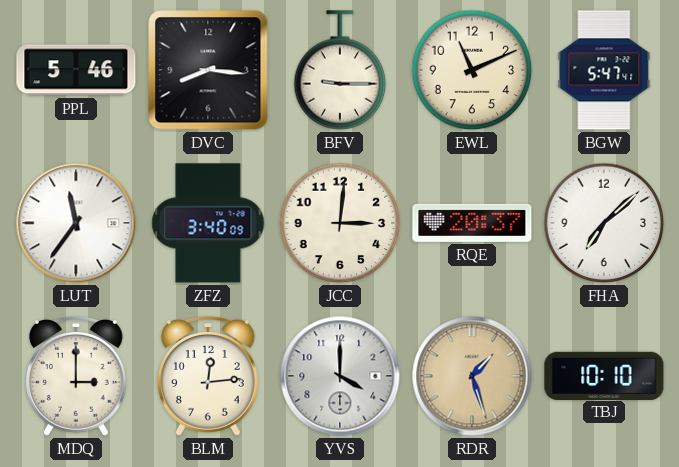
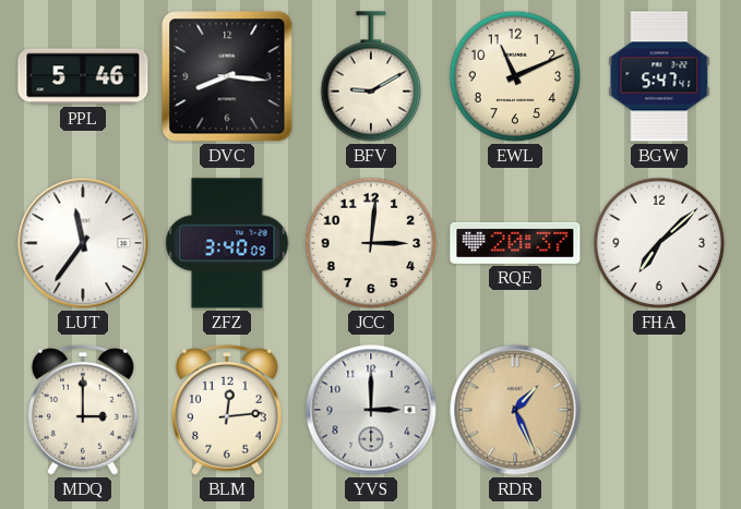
BFV: 9:15 -> 9:10 (371, 76)
YVS: 4:00 -> 3:00 (371, 410)
RDR: 1:27 -> 1:26 (515, 410)
TBJ: 10:10 -> none (604, 375)
